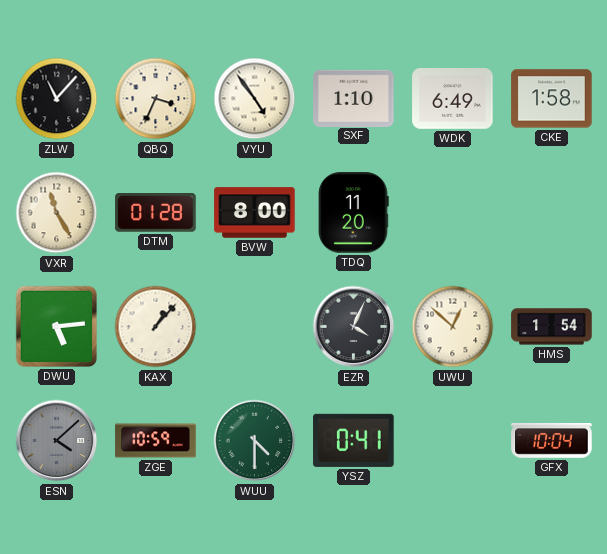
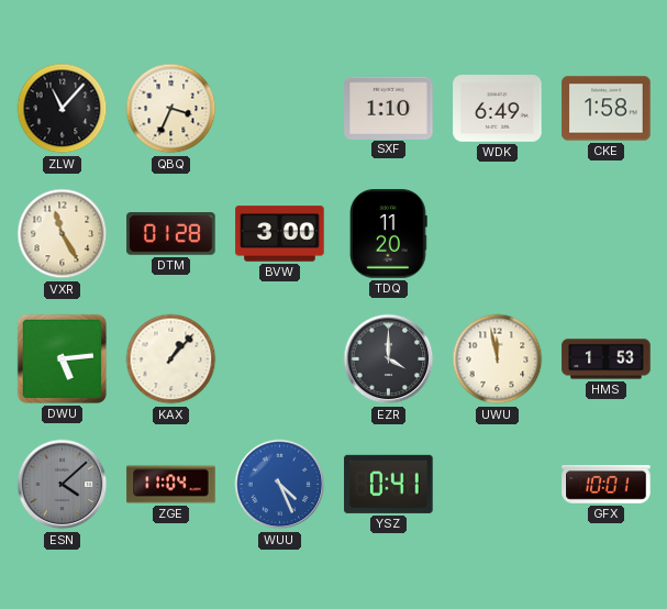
VYU: 4:54 -> none (255, 99)
BVW: 8:00 -> 3:00 (280, 234)
EZR: 4:04 -> 4:00 (389, 359)
UWU: 12:52 -> 11:58 (498, 359)
HMS: 1:54 -> 1:53 (607, 359)
ZGE: 10:59 -> 11:04 (171, 485)
WUU: 4:30 -> 4:26 (280, 485)
WUU dial: green -> blue (280, 485)
GFX: 10:04 -> 10:01 (607, 485)
